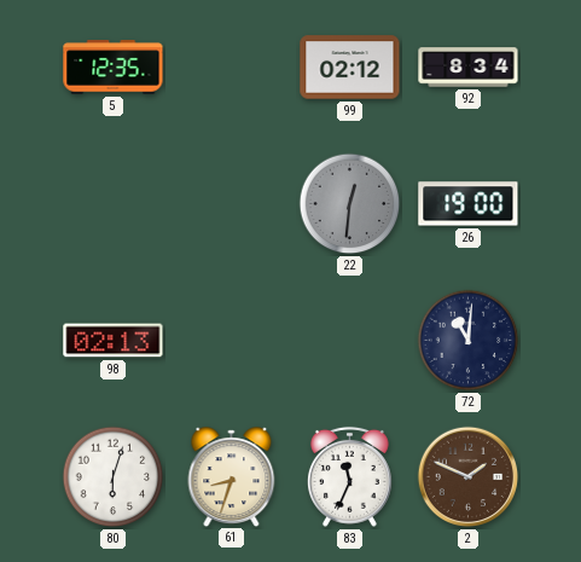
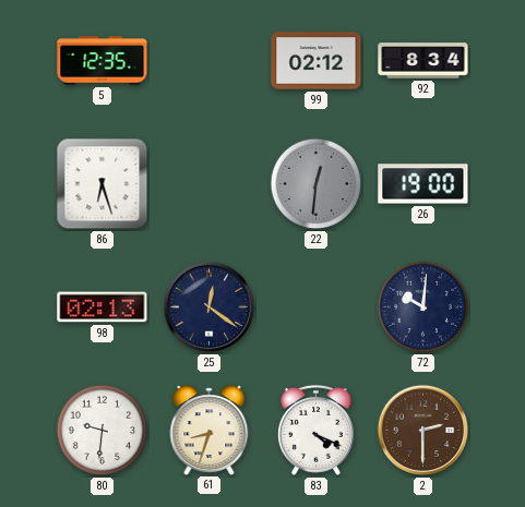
86: none -> 6:27 (103, 184)
25: none -> 12:21 (210, 307)
72: 11:01 -> 10:01 (423, 307)
80: 6:03 -> 9:31 (103, 431)
83: 11:34 -> 4:19 (315, 430)
2: 1:49 -> 2:30 (423, 431)
